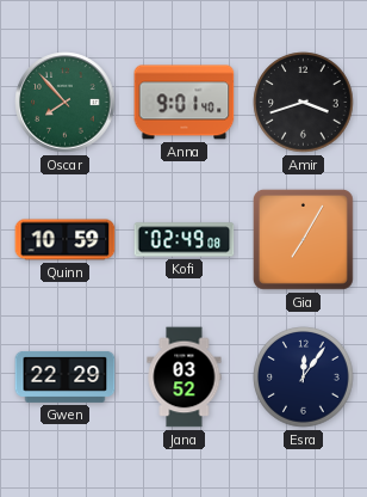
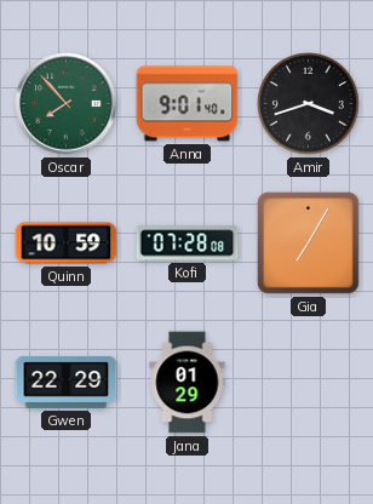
Kofi: 02:49 -> 07:28 (188, 244)
Jana: 03:52 -> 01:29 (188, 383)
Esra: 12:06 -> none (304, 378)
